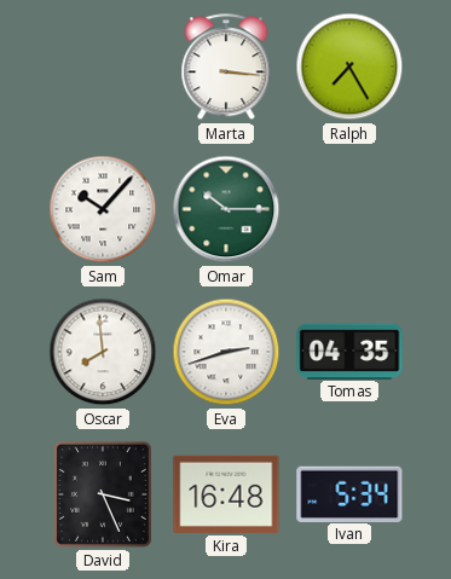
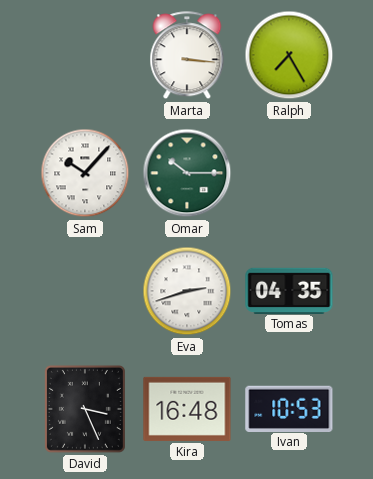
Oscar: 7:59 -> none (103, 352)
Ivan: 5:34 -> 10:53 (289, 408)
